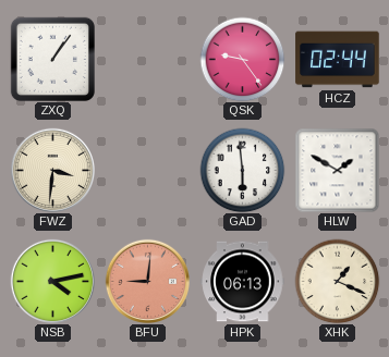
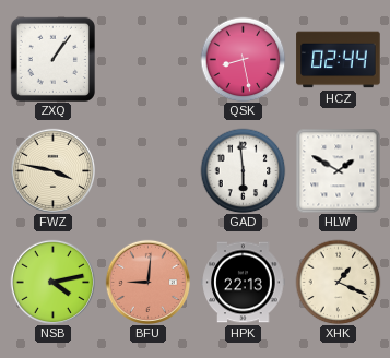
QSK: 9:24 -> 8:28 (243, 59)
FWZ: 3:31 -> 3:47 (52, 170)
HPK: 06:13 -> 22:13 (244, 283)
